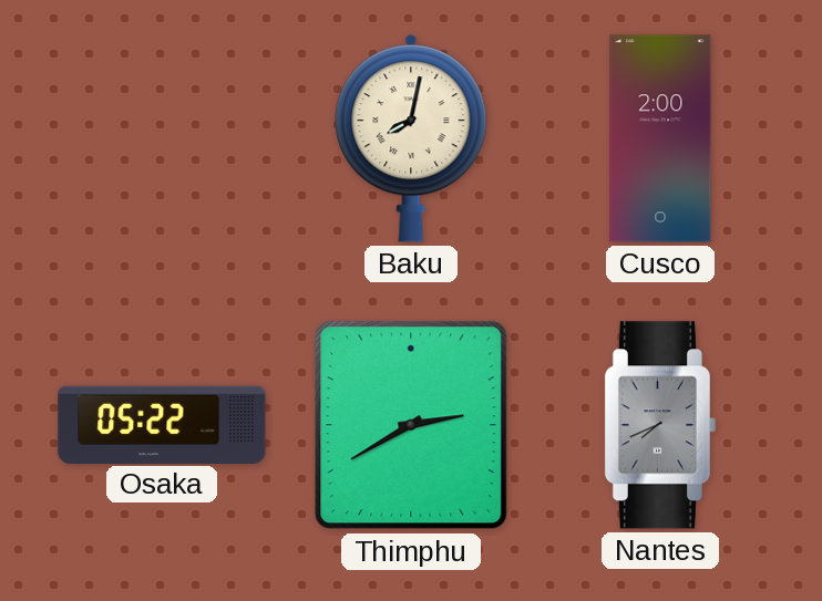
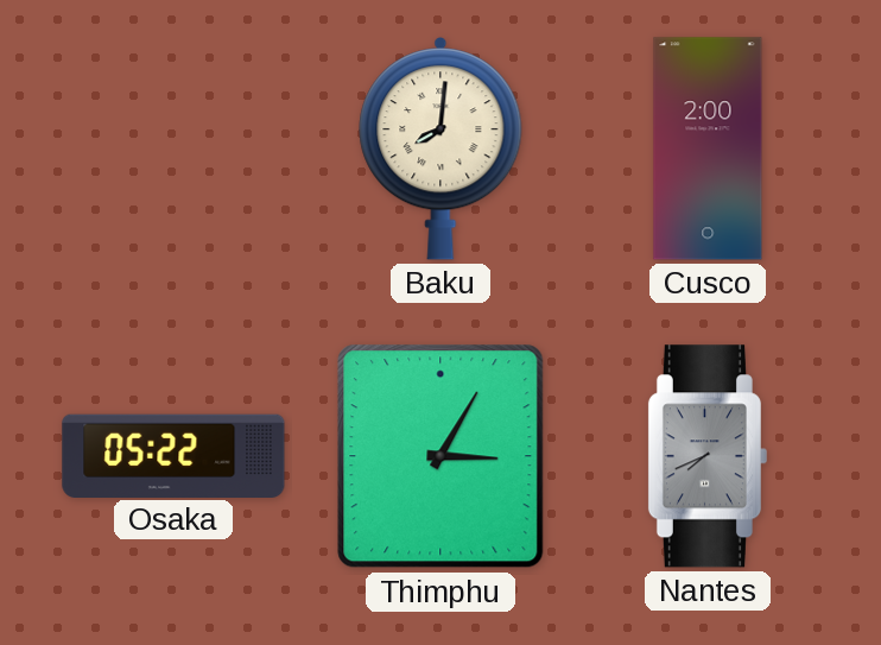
Baku: 8:02 -> 8:01 (441, 148)
Thimphu: 2:40 -> 3:05 (441, 456)
